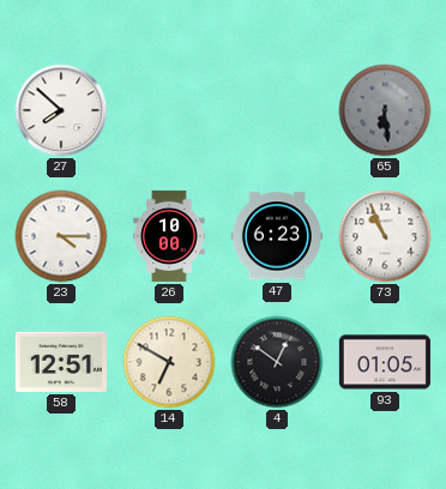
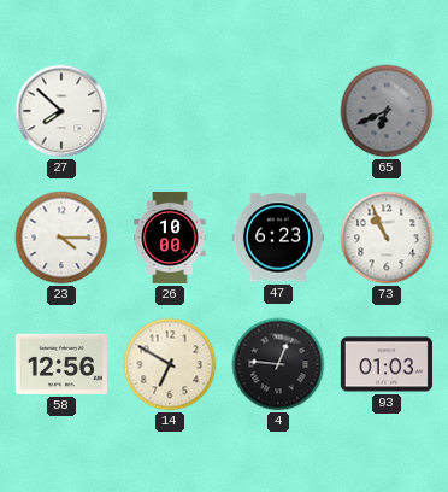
65: 6:29 -> 6:41 (387, 111)
58: 12:51 -> 12:56 (61, 364)
4: 12:51 -> 12:46 (278, 364)
93: 01:05 -> 01:03 (387, 364)
